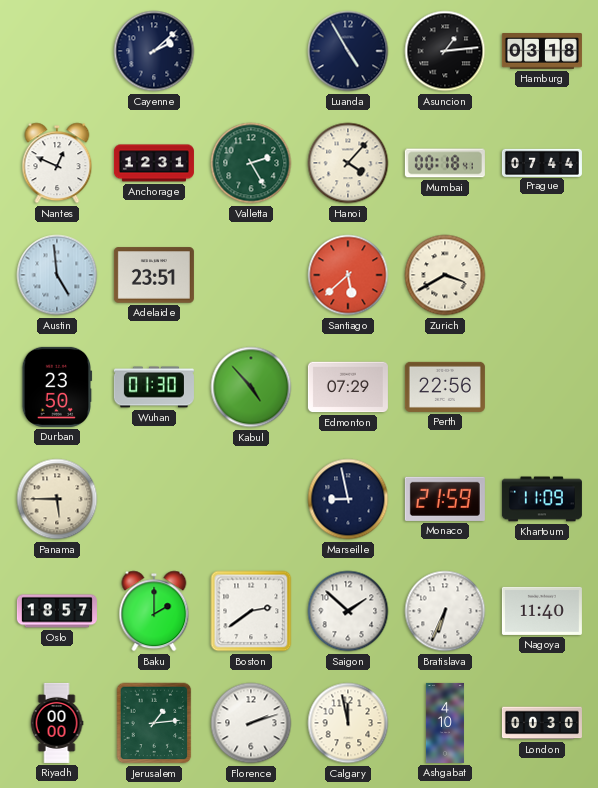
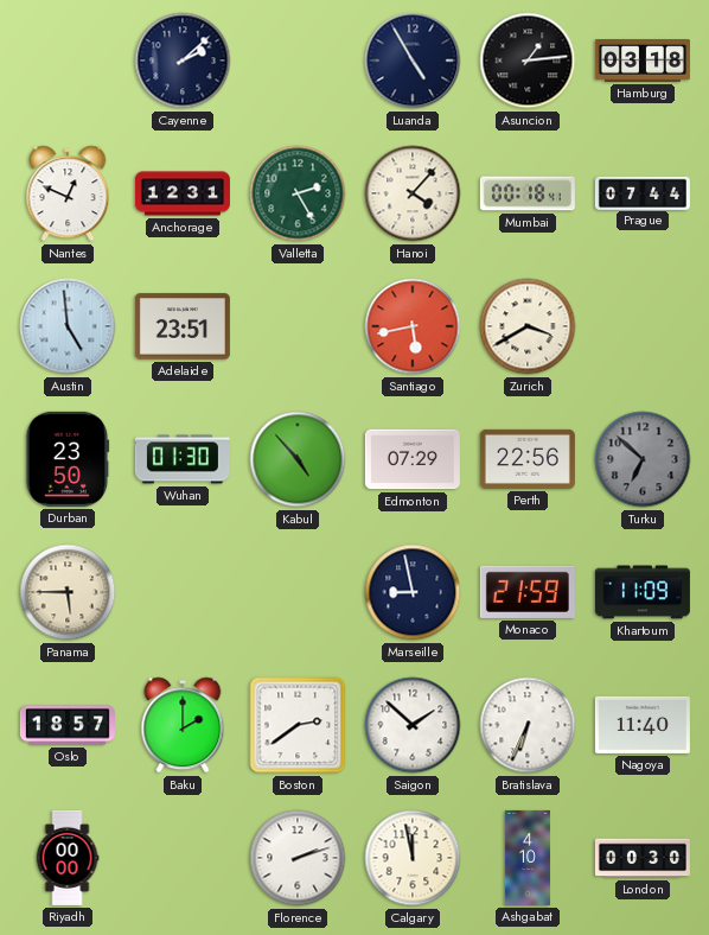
Santiago: 5:38 -> 5:43 (413, 326)
Turku: none -> 6:52 (643, 459)
Jerusalem: 1:14 -> none (154, 723)
